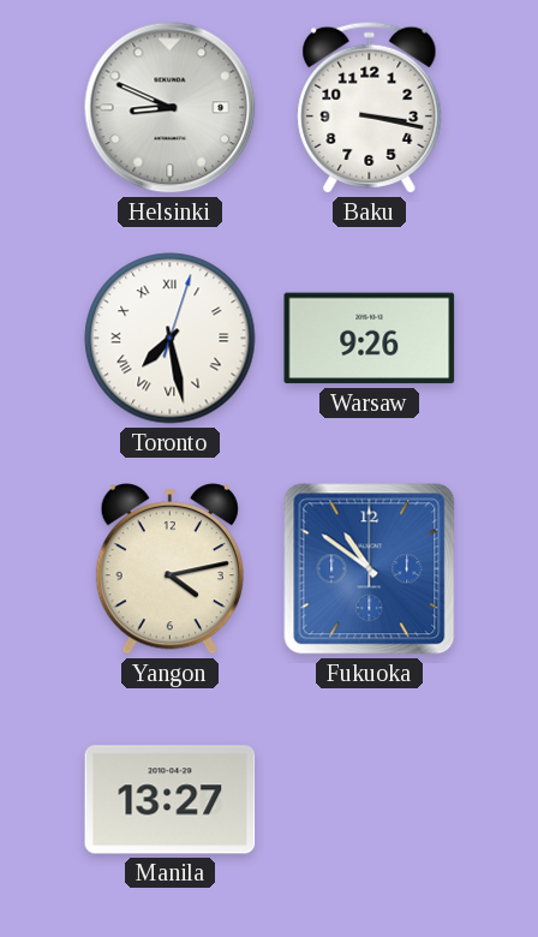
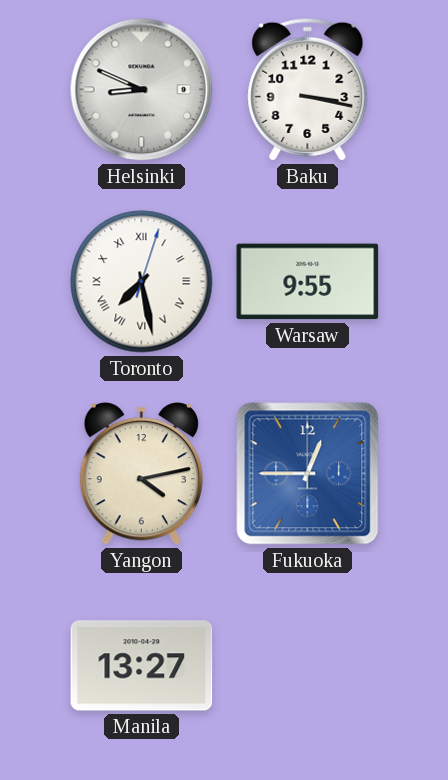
Warsaw: 9:26 -> 9:55 (308, 282)
Fukuoka: 10:51 -> 12:45 (308, 474)
